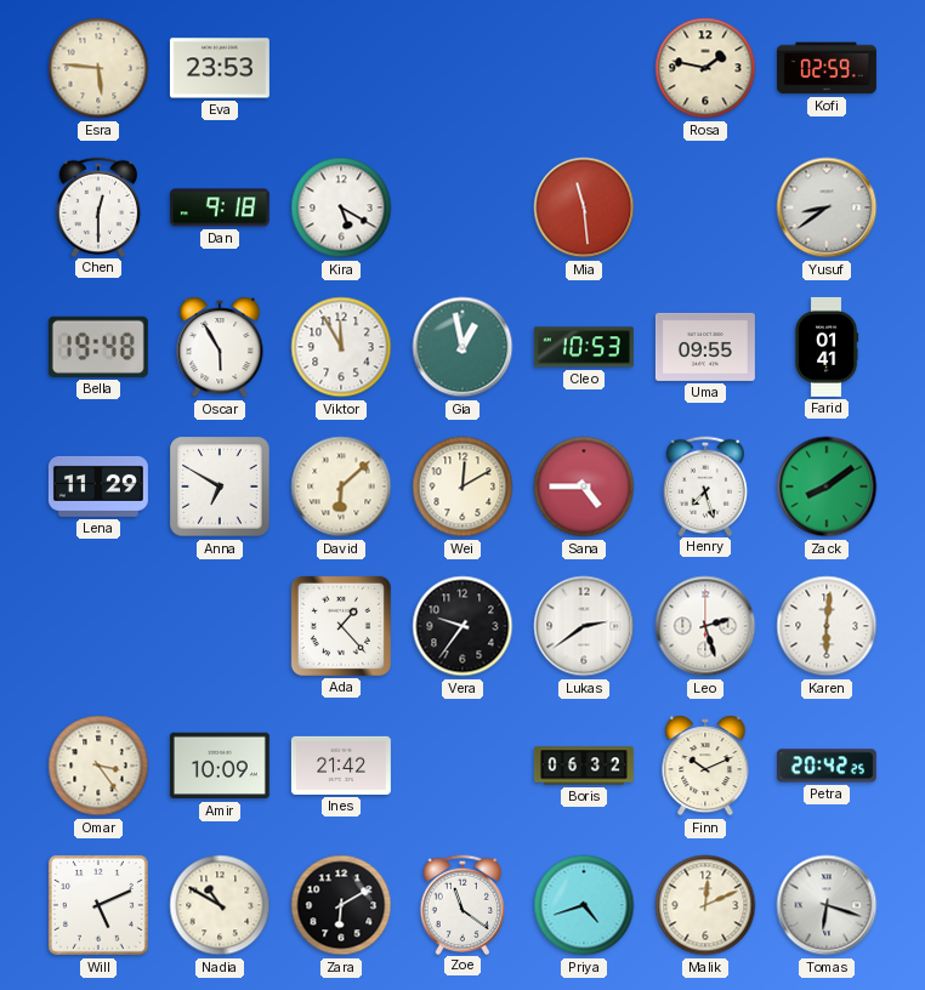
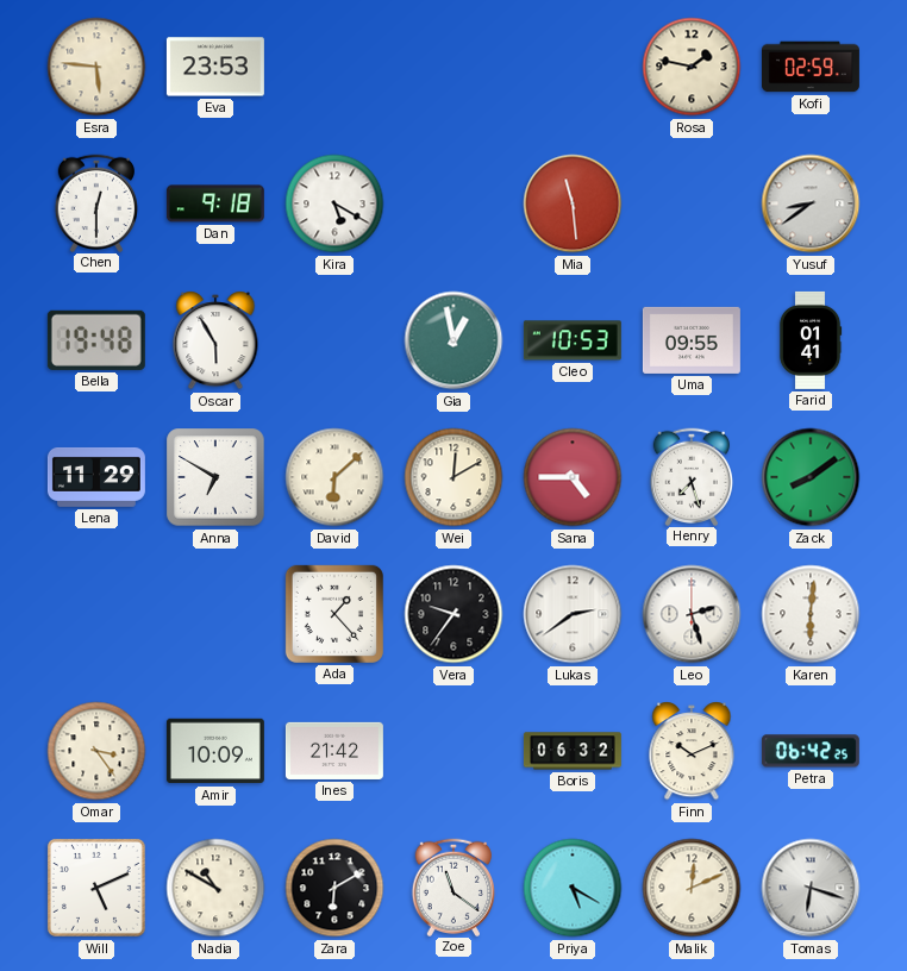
Viktor: 11:55 -> none (341, 347)
Petra: 20:42 -> 06:42 (811, 751)
Priya: 4:42 -> 5:20 (573, 888)
